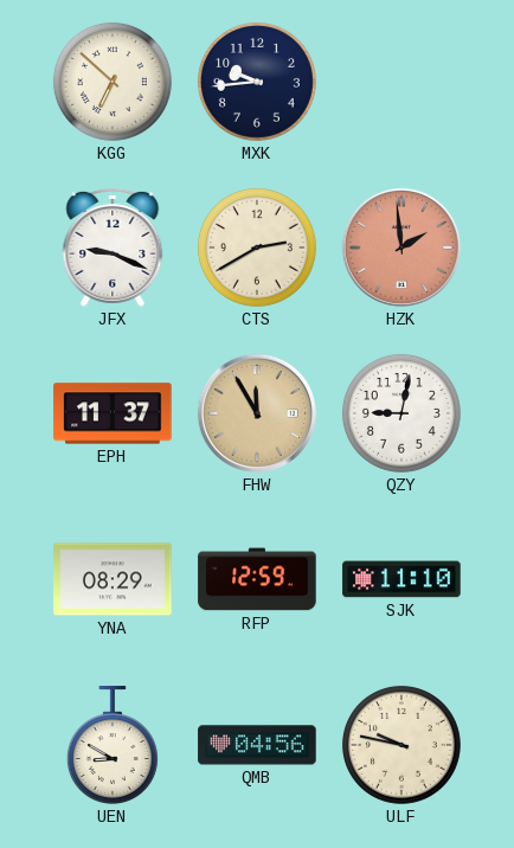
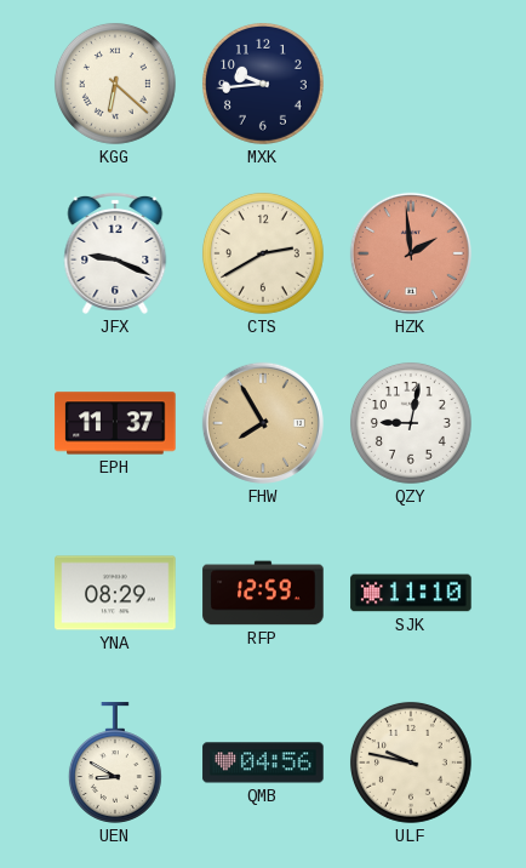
KGG: 6:52 -> 6:22 (115, 84)
FHW: 11:55 -> 7:55 (263, 423)
